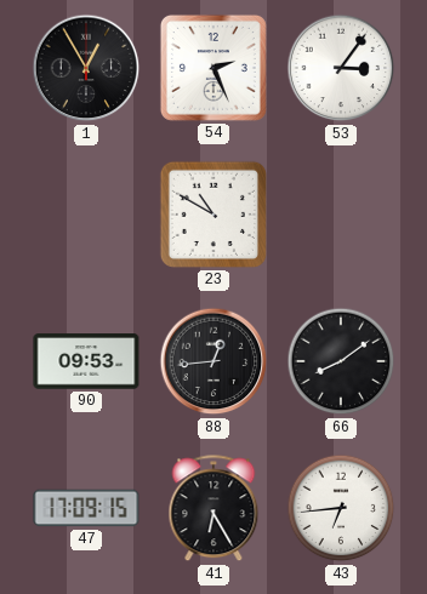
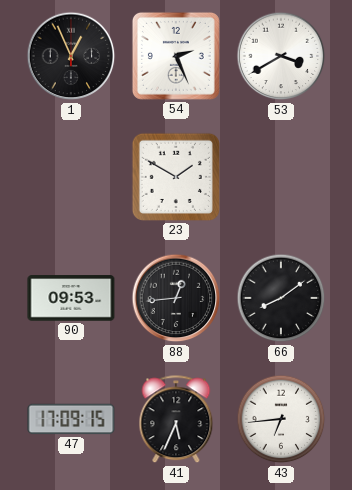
1: 12:55 -> 12:56 (71, 56)
53: 3:06 -> 3:40 (281, 56)
23: 10:50 -> 1:50 (176, 177)
41: 6:25 -> 5:34 (176, 420)
